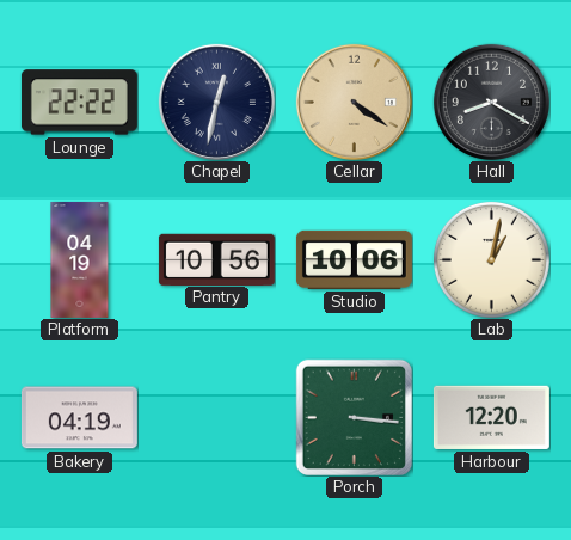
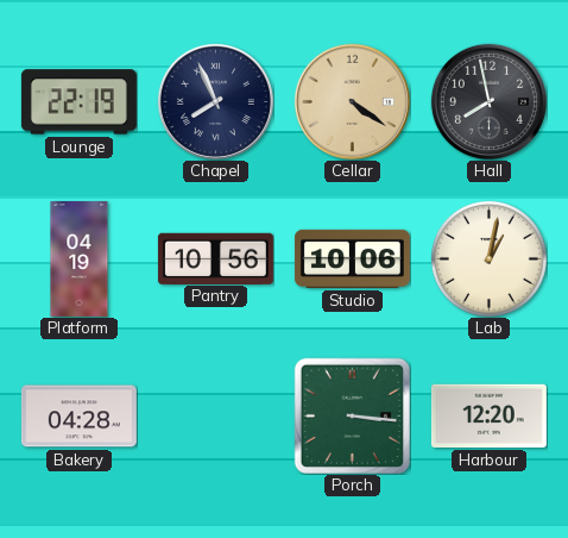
Lounge: 22:22 -> 22:19 (78, 102)
Chapel: 12:32 -> 7:56 (215, 101)
Hall: 8:20 -> 7:58 (488, 101)
Bakery: 04:19 -> 04:28 (78, 417)
